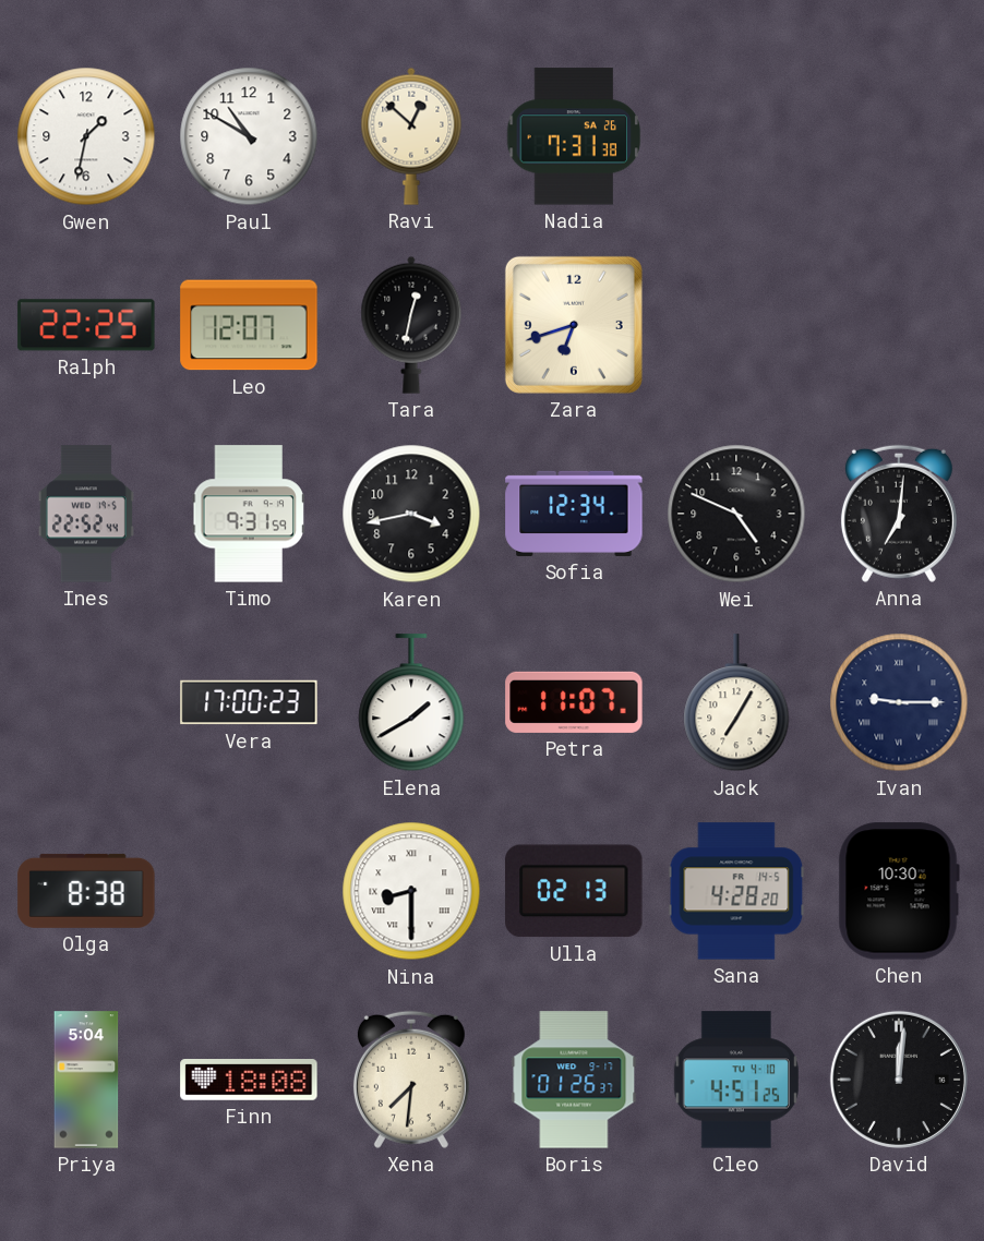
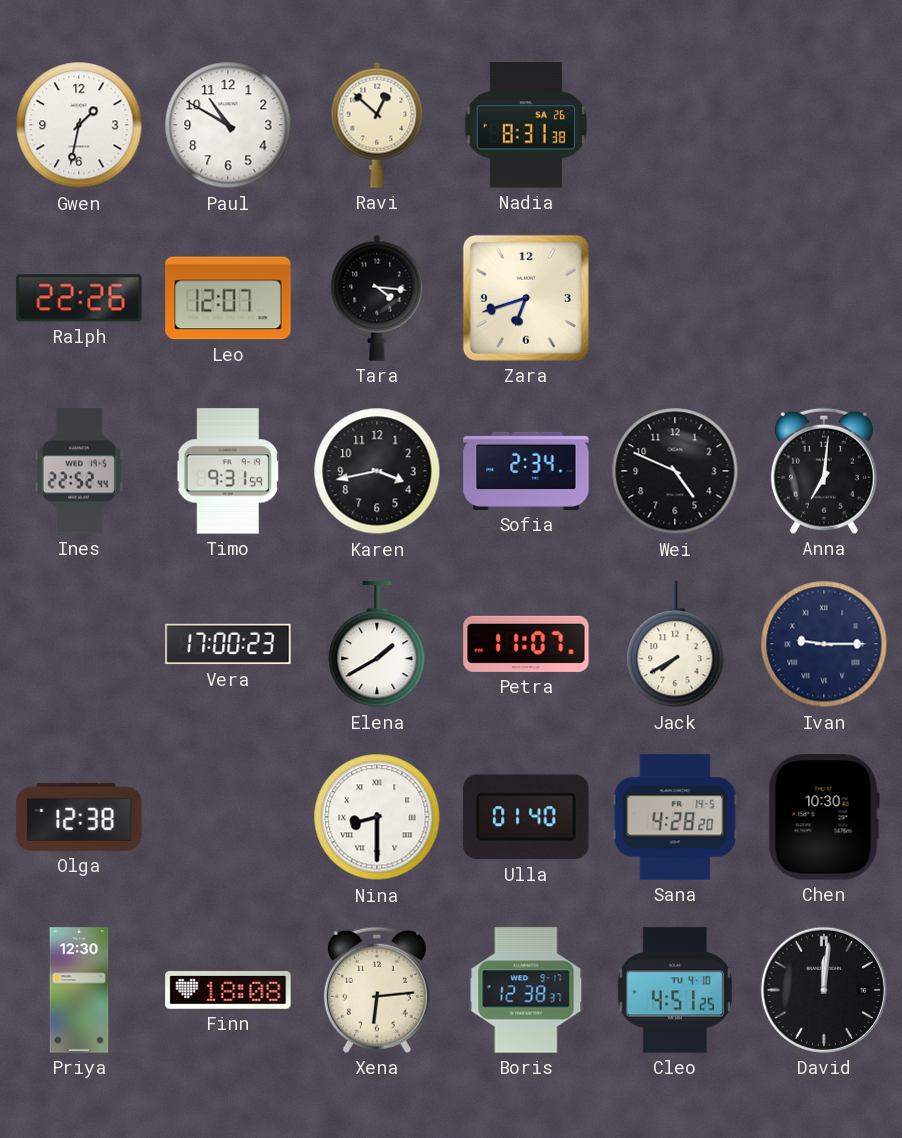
Nadia: 7:31 -> 8:31 (526, 125)
Ralph: 22:25 -> 22:26 (79, 298)
Tara: 12:32 -> 4:16 (377, 298)
Sofia: 12:34 -> 2:34 (526, 471)
Jack: 7:05 -> 7:40 (675, 645)
Olga: 8:38 -> 12:38 (79, 817)
Ulla: 02:13 -> 01:40 (526, 817)
Priya: 5:04 -> 12:30 (79, 990)
Xena: 7:31 -> 6:14 (377, 990)
Boris: 01:26 -> 12:38 (526, 990)
